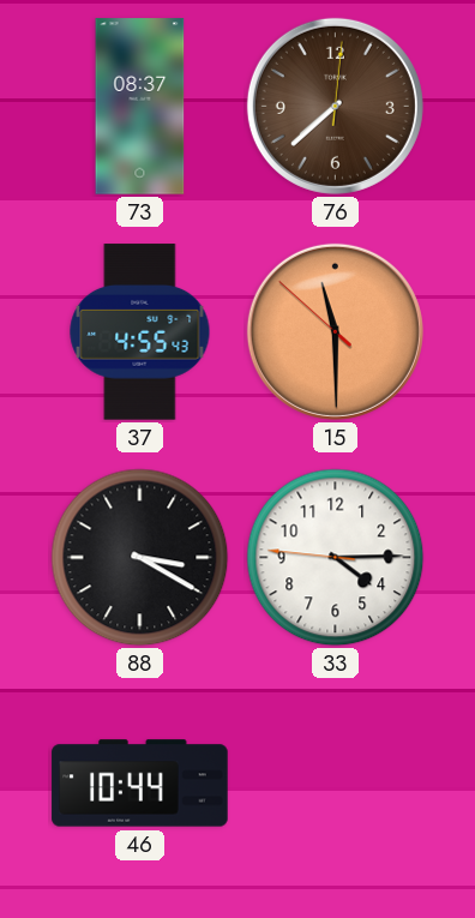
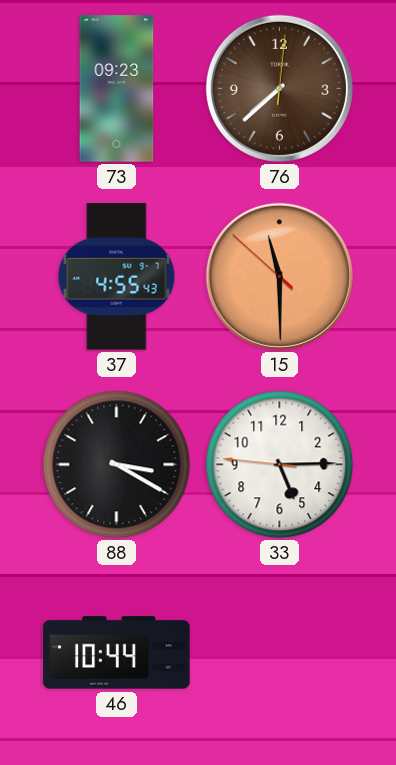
73: 08:37 -> 09:23 (117, 89)
33: 4:14 -> 5:14 (280, 465)
